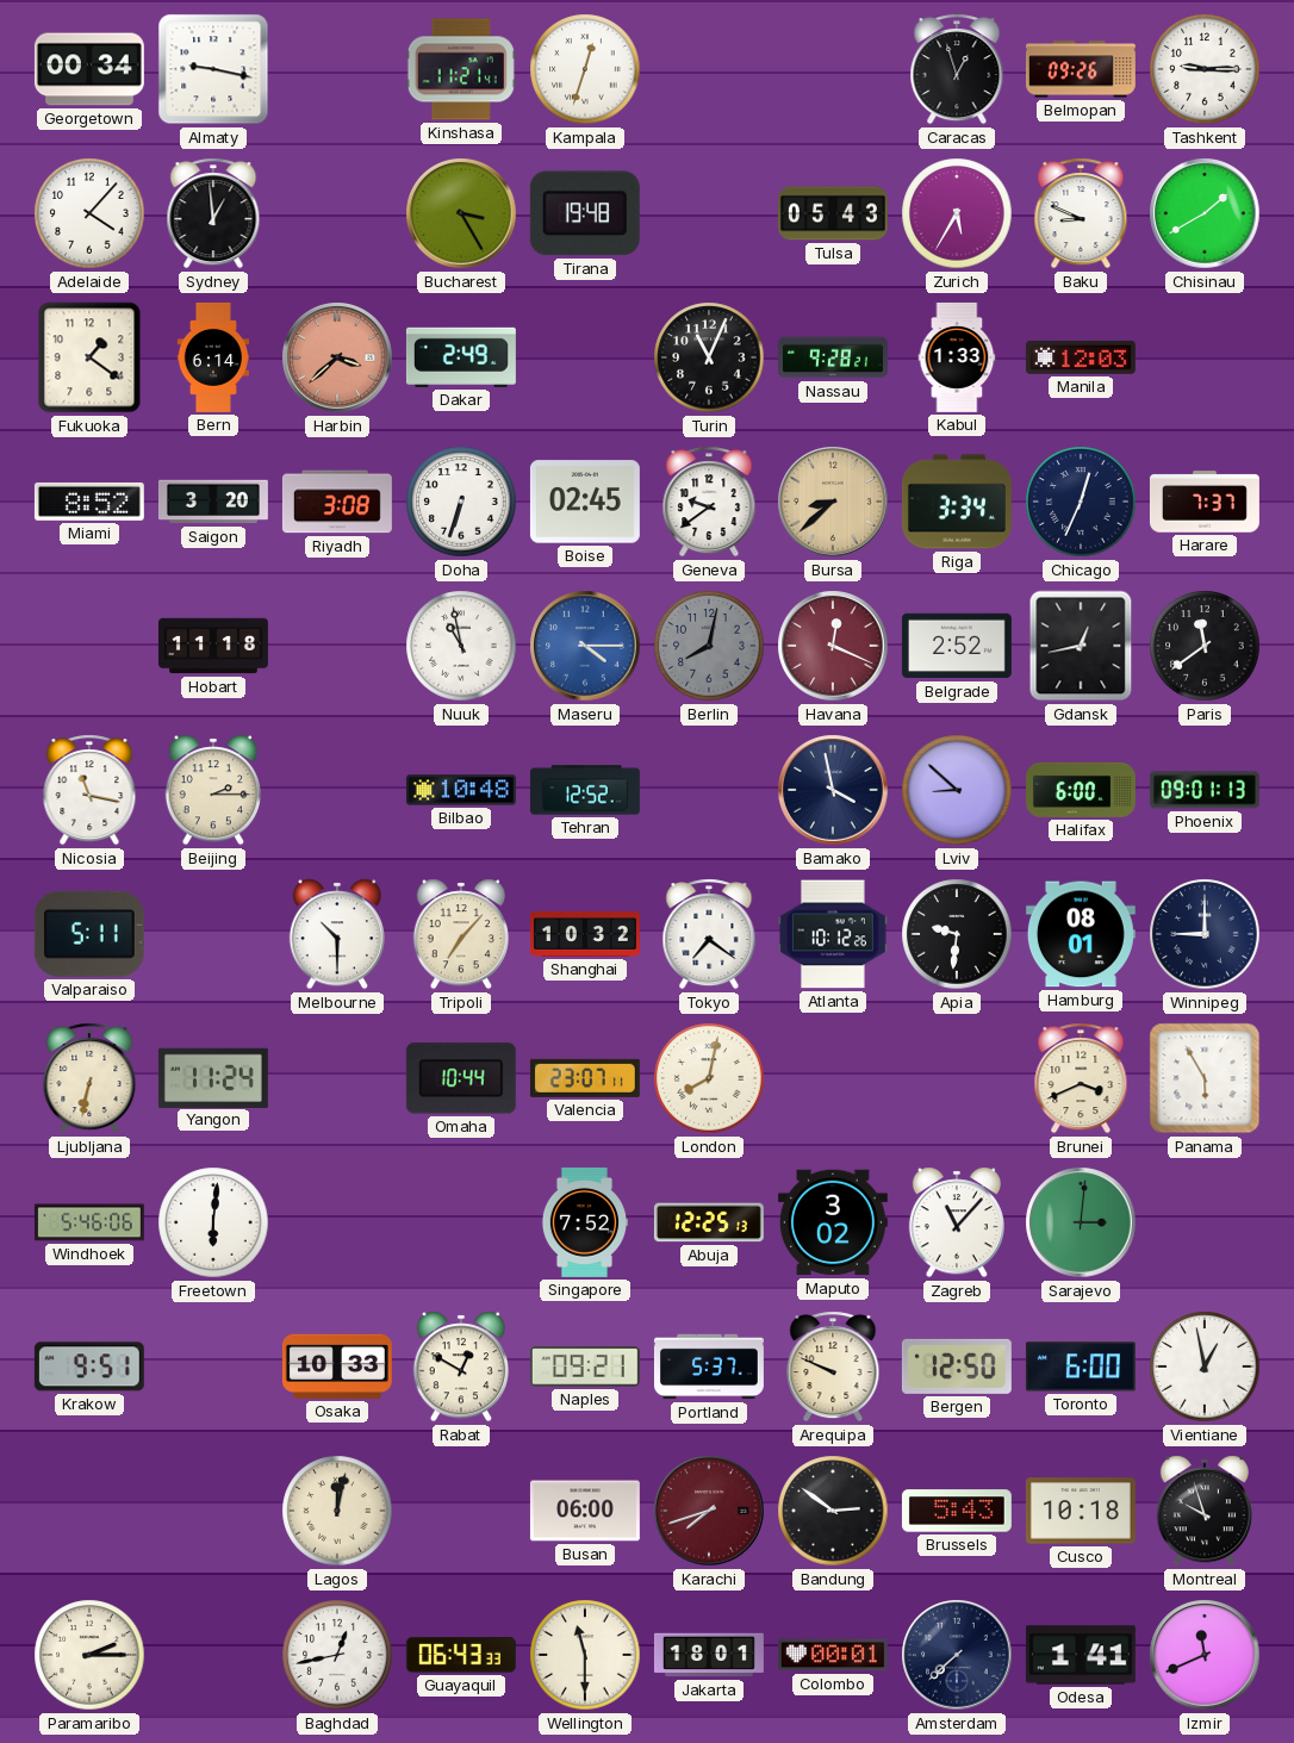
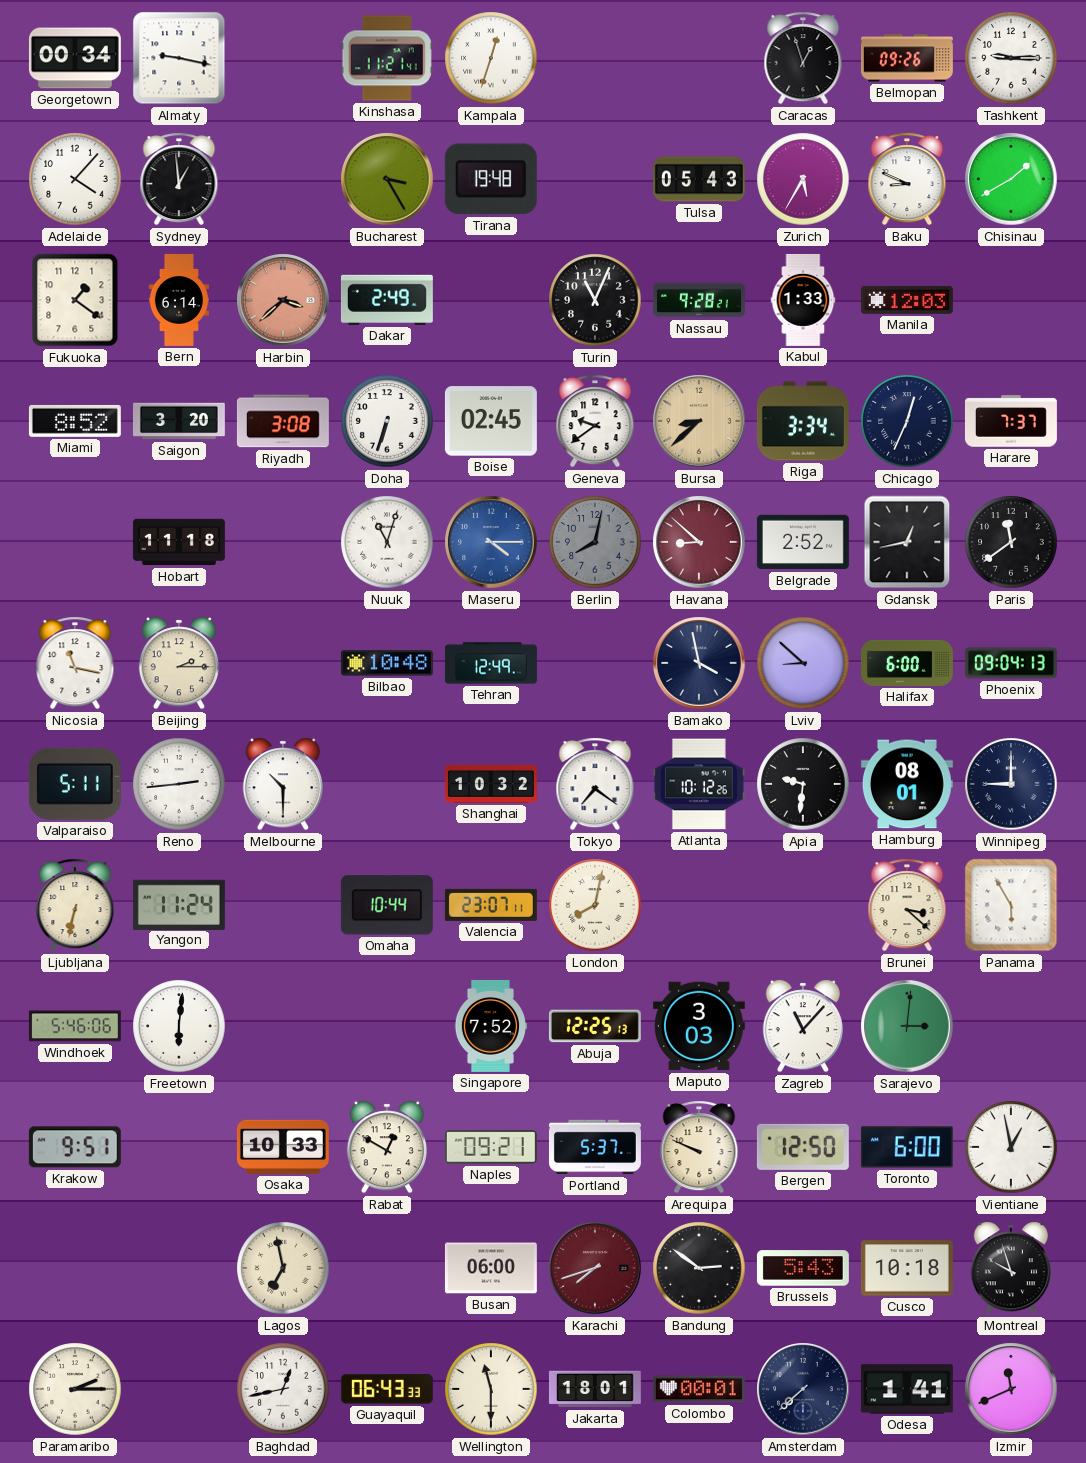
Nuuk: 10:58 -> 11:03 (387, 542)
Havana: 12:19 -> 8:52 (699, 542)
Tehran: 12:52 -> 12:49 (491, 663)
Phoenix: 09:01 -> 09:04 (1011, 663)
Reno: none -> 2:44 (179, 784)
Tripoli: 7:07 -> none (460, 934)
Brunei: 3:41 -> 3:22 (907, 905)
Maputo: 3:02 -> 3:03 (699, 1026)
Lagos: 12:02 -> 6:58 (283, 1268)
